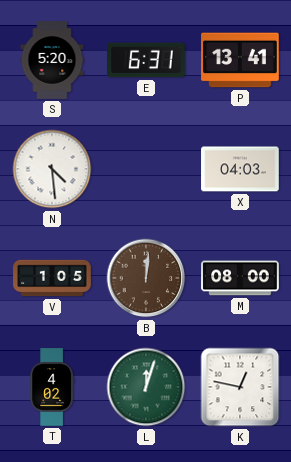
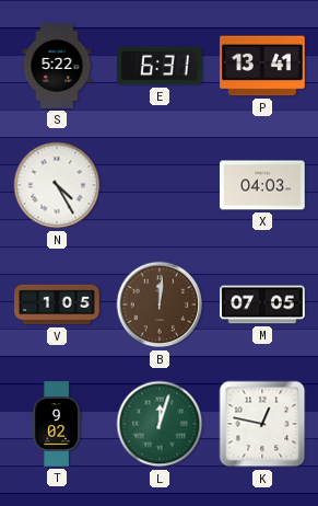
S: 5:20 -> 5:22 (57, 66)
N: 4:29 -> 4:25 (57, 185)
M: 08:00 -> 07:05 (262, 304)
T: 4:02 -> 9:02 (56, 424)
